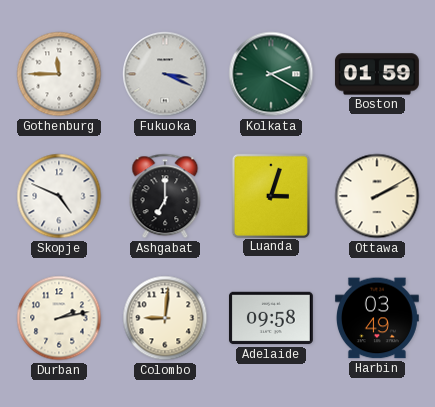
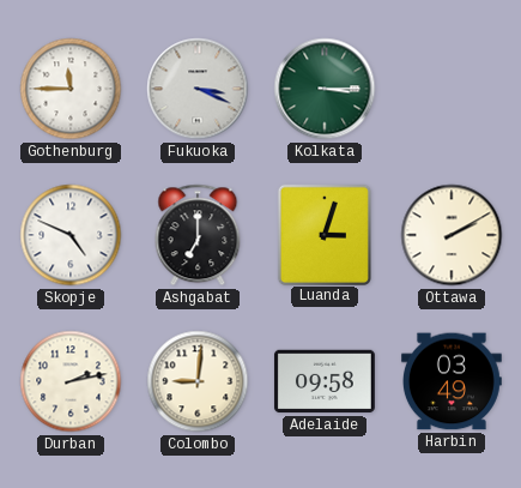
Kolkata: 2:20 -> 3:15 (325, 89)
Boston: 01:59 -> none (377, 74)
